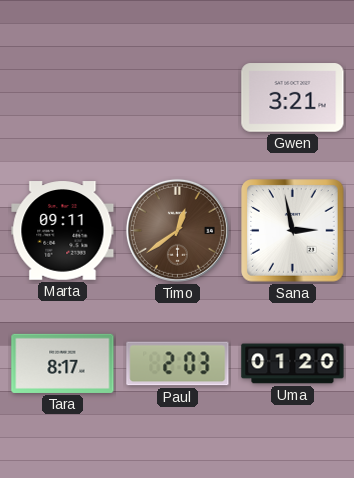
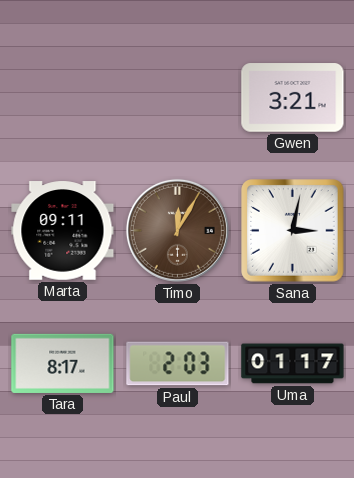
Timo: 12:39 -> 12:05 (177, 230)
Sana: 2:58 -> 3:02 (293, 231)
Uma: 01:20 -> 01:17 (293, 364)
